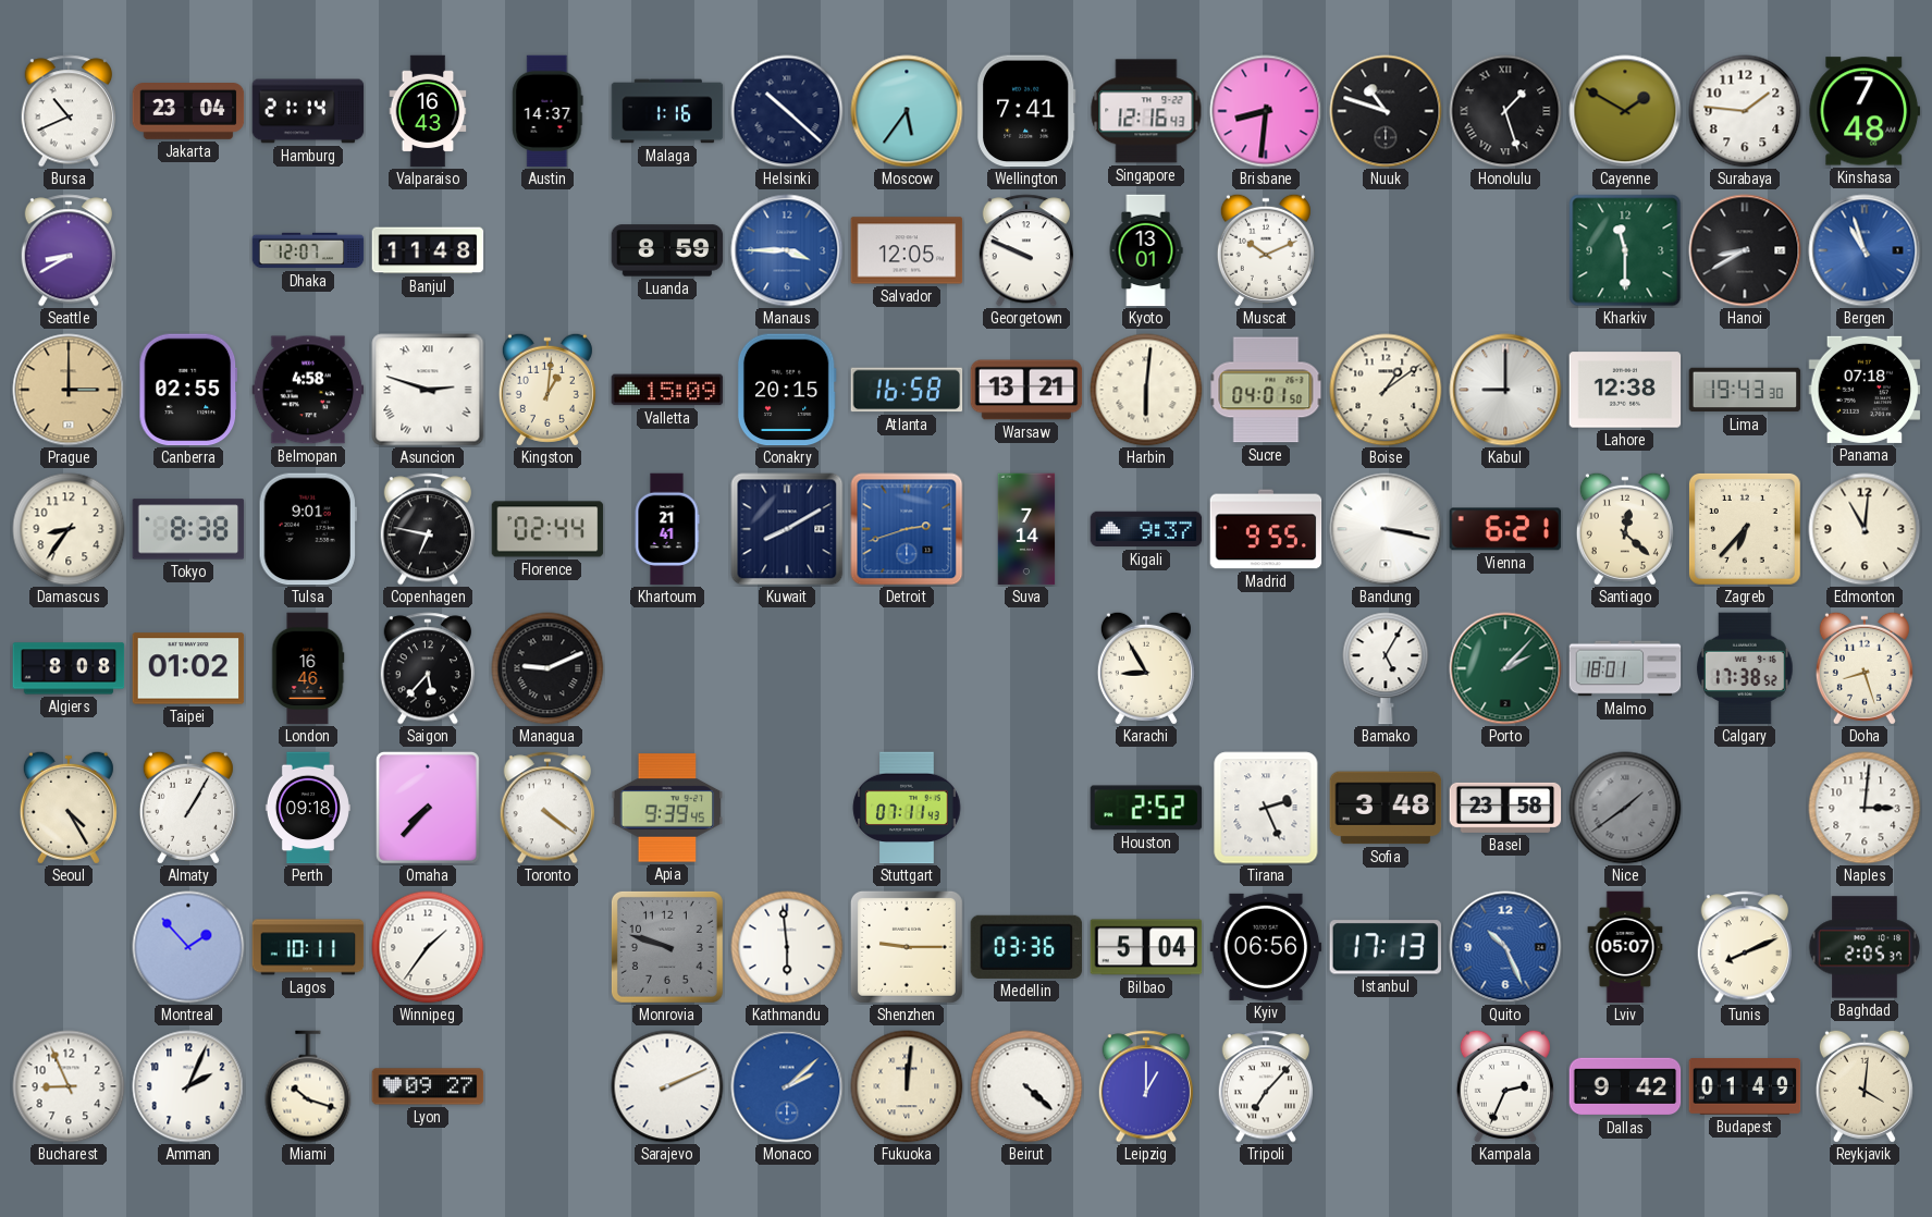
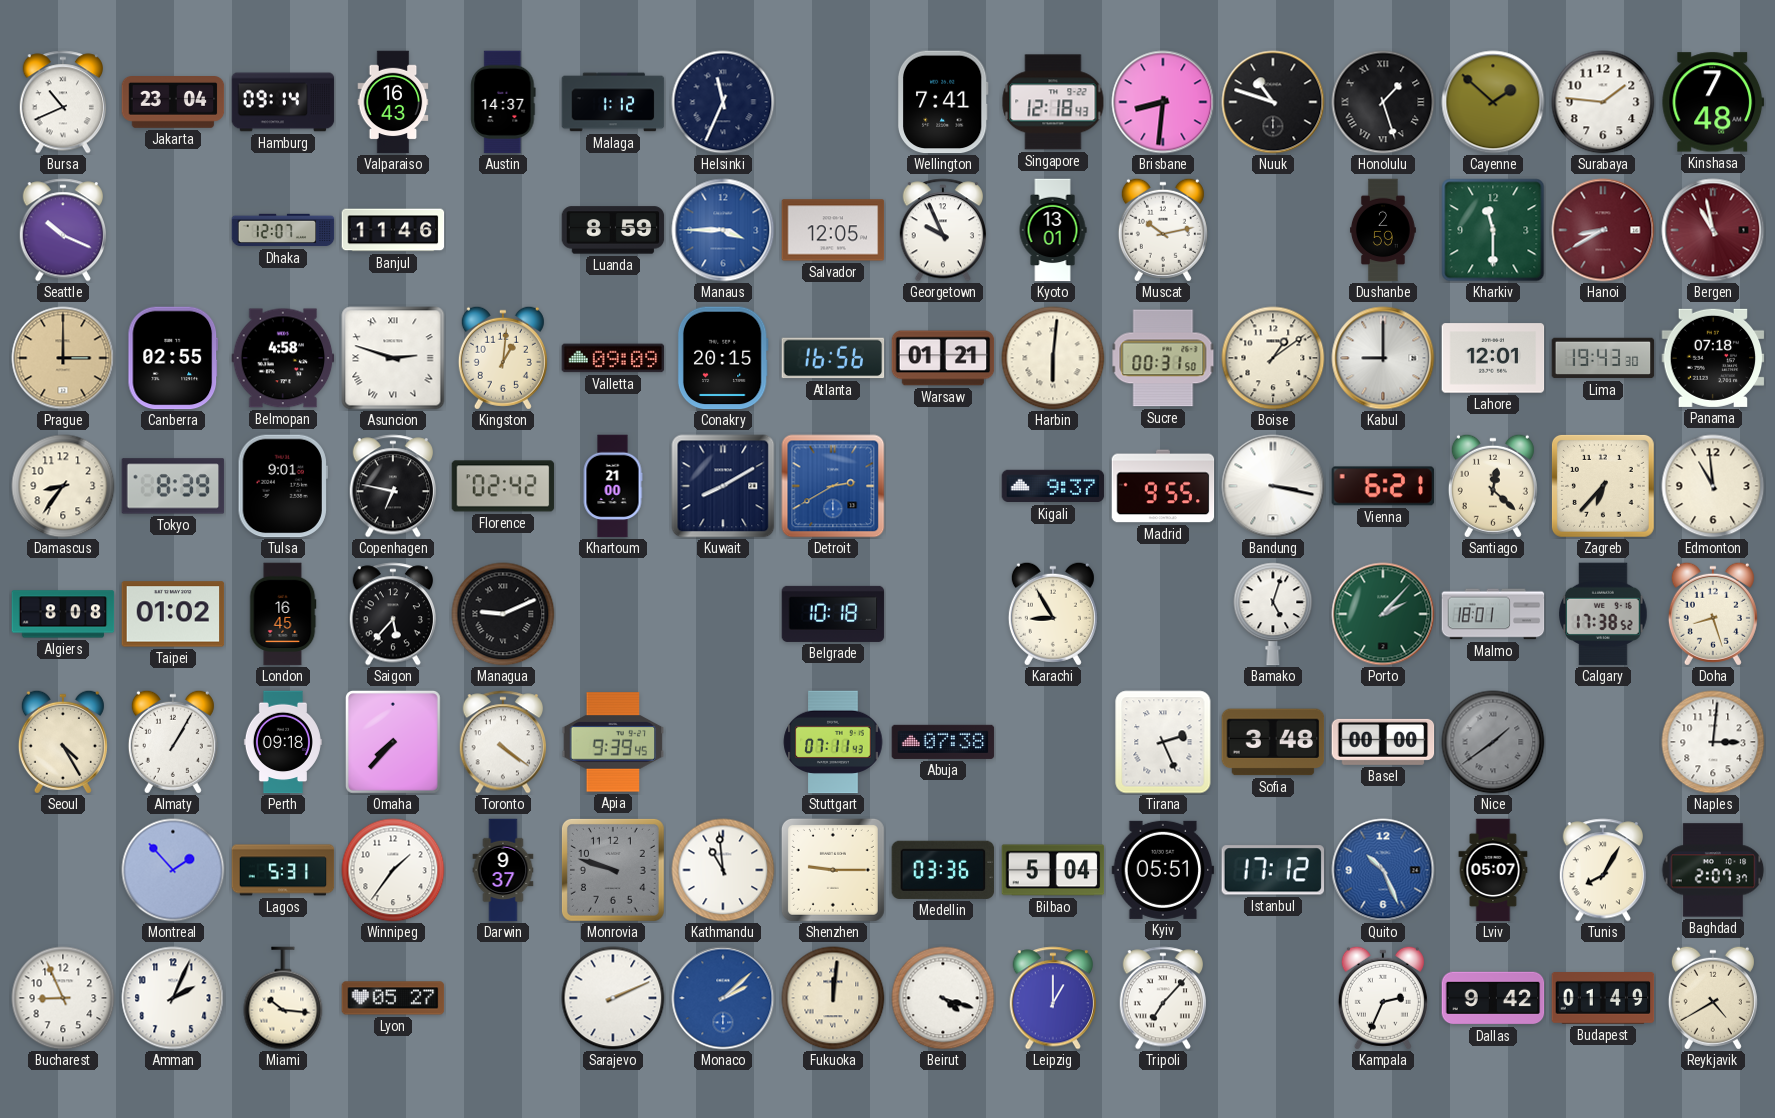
Hamburg: 21:14 -> 09:14 (283, 102)
Malaga: 1:16 -> 1:12 (613, 102)
Helsinki: 10:22 -> 11:34 (723, 102)
Moscow: 5:36 -> none (907, 111)
Singapore: 12:16 -> 12:18 (1053, 102)
Cayenne: 1:50 -> 1:52 (1493, 102)
Seattle: 8:40 -> 10:19 (62, 230)
Banjul: 11:48 -> 11:46 (393, 230)
Georgetown: 9:49 -> 9:56 (942, 230)
Muscat: 10:11 -> 10:13 (1163, 230)
Dushanbe: none -> 2:59 (1383, 230)
Hanoi dial: black -> burgundy (1603, 230)
Bergen: 10:57 -> 10:58 (1713, 230)
Bergen dial: blue -> burgundy (1713, 230)
Valletta: 15:09 -> 09:09 (613, 358)
Atlanta: 16:58 -> 16:56 (833, 358)
Warsaw: 13:21 -> 01:21 (943, 358)
Sucre: 04:01 -> 00:31 (1163, 358)
Lahore: 12:38 -> 12:01 (1493, 358)
Tokyo: 8:38 -> 8:39 (173, 486)
Florence: 02:44 -> 02:42 (503, 486)
Khartoum: 21:41 -> 21:00 (613, 486)
Detroit: 2:42 -> 2:40 (833, 486)
Suva: 7:14 -> none (1026, 529)
Edmonton: 11:01 -> 10:59 (1713, 486)
London: 16:46 -> 16:45 (283, 614)
Belgrade: none -> 10:18 (833, 614)
Bamako: 5:05 -> 5:03 (1273, 614)
Abuja: none -> 07:38 (943, 742)
Houston: 2:52 -> none (1146, 808)
Basel: 23:58 -> 00:00 (1383, 742)
Lagos: 10:11 -> 5:31 (283, 870)
Darwin: none -> 9:37 (503, 870)
Kathmandu: 5:59 -> 10:59 (723, 870)
Kyiv: 06:56 -> 05:51 (1163, 870)
Istanbul: 17:13 -> 17:12 (1272, 870)
Tunis: 8:11 -> 8:05 (1602, 870)
Baghdad: 2:05 -> 2:07 (1713, 870)
Miami: 10:18 -> 10:16 (283, 998)
Lyon: 09:27 -> 05:27 (393, 998)
Beirut: 4:22 -> 4:18 (943, 998)
Reykjavik: 4:01 -> 4:40 (1713, 998)
